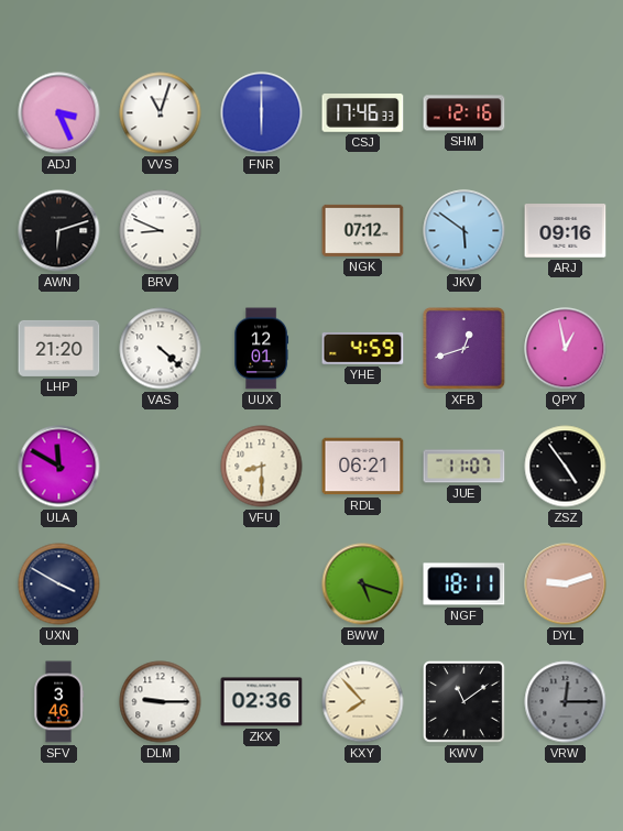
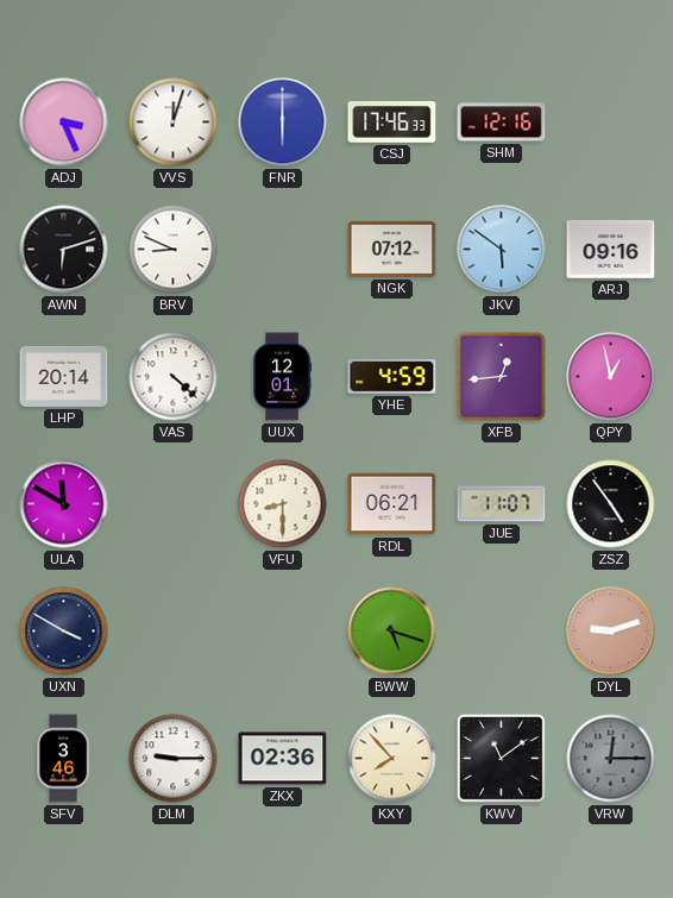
VVS: 11:03 -> 12:03 (174, 123)
LHP: 21:20 -> 20:14 (64, 376)
XFB: 12:42 -> 12:44 (502, 377)
NGF: 18:11 -> none (464, 584)
